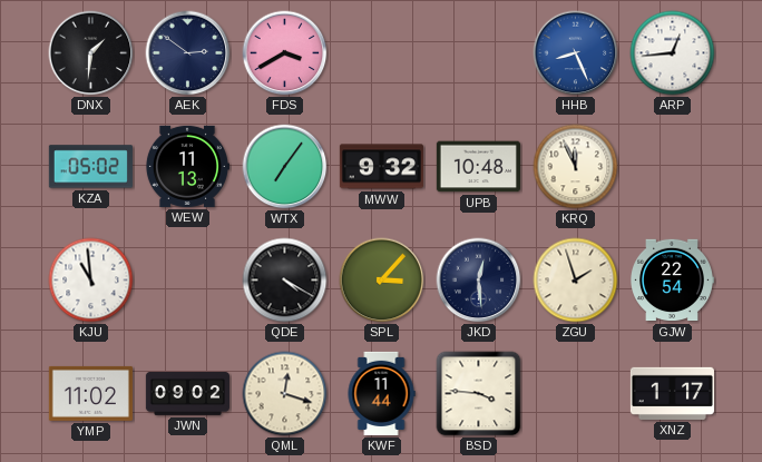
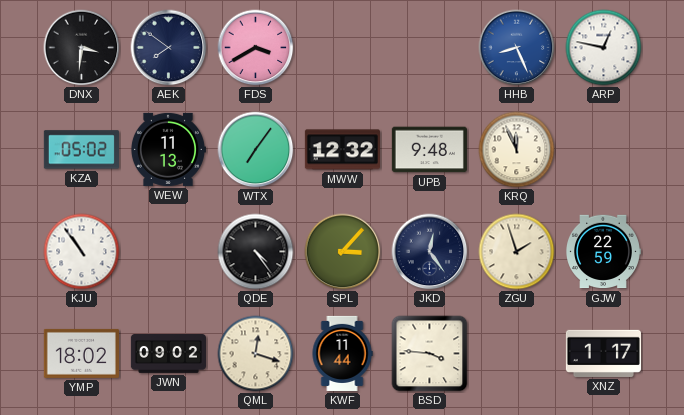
DNX: 1:31 -> 3:31 (82, 48)
AEK: 2:51 -> 7:51 (169, 48)
ARP: 12:44 -> 12:47 (604, 48)
MWW: 9:32 -> 12:32 (342, 150)
UPB: 10:48 -> 9:48 (429, 150)
KJU: 10:59 -> 10:54 (82, 252)
QDE: 4:20 -> 4:24 (256, 252)
JKD: 12:29 -> 12:24 (430, 252)
GJW: 22:54 -> 22:59 (604, 252)
YMP: 11:02 -> 18:02 (81, 353)
